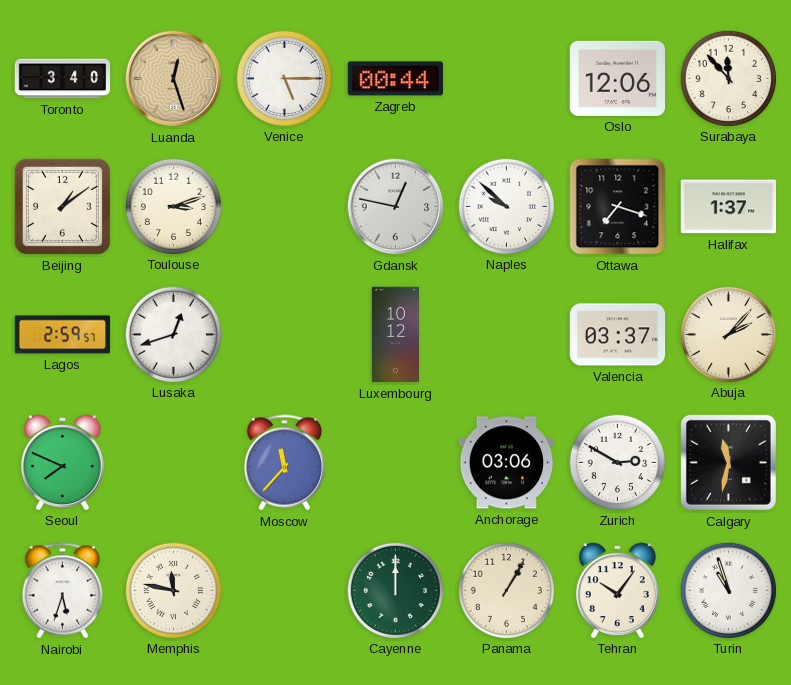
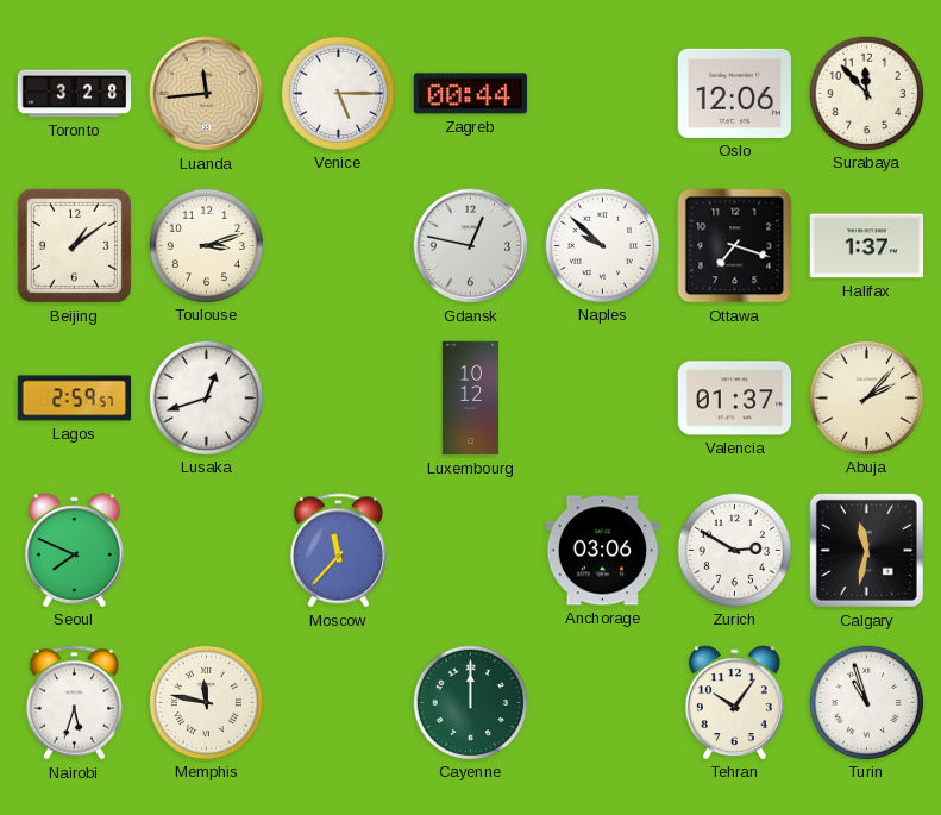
Toronto: 3:40 -> 3:28 (75, 94)
Luanda: 12:27 -> 11:44 (207, 94)
Valencia: 03:37 -> 01:37 (735, 399)
Panama: 1:05 -> none (506, 590)
